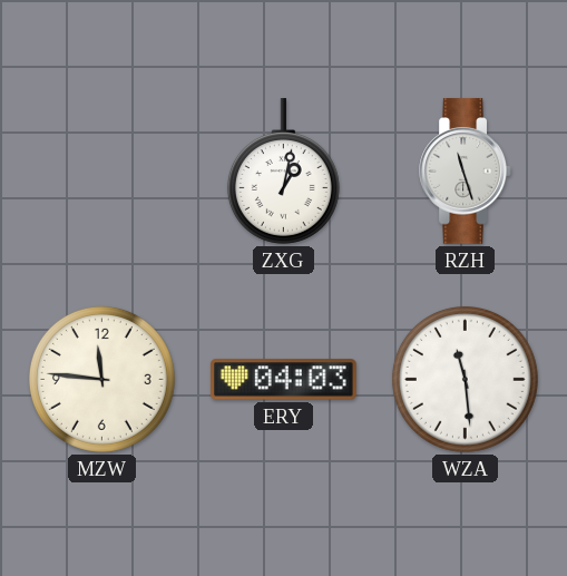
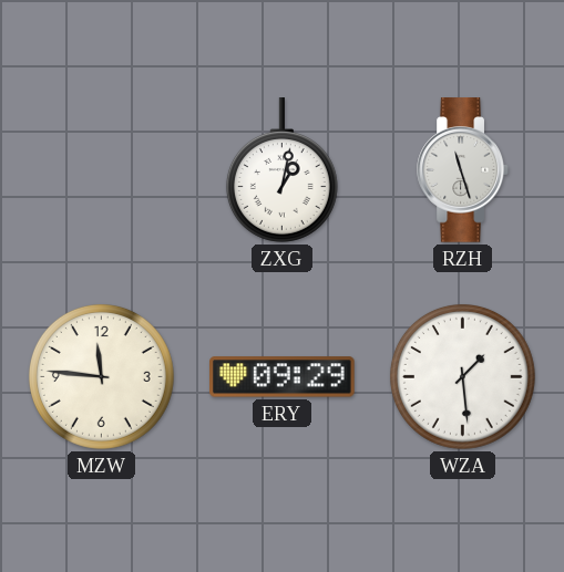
ERY: 04:03 -> 09:29 (283, 377)
WZA: 11:29 -> 1:29 (462, 376)
